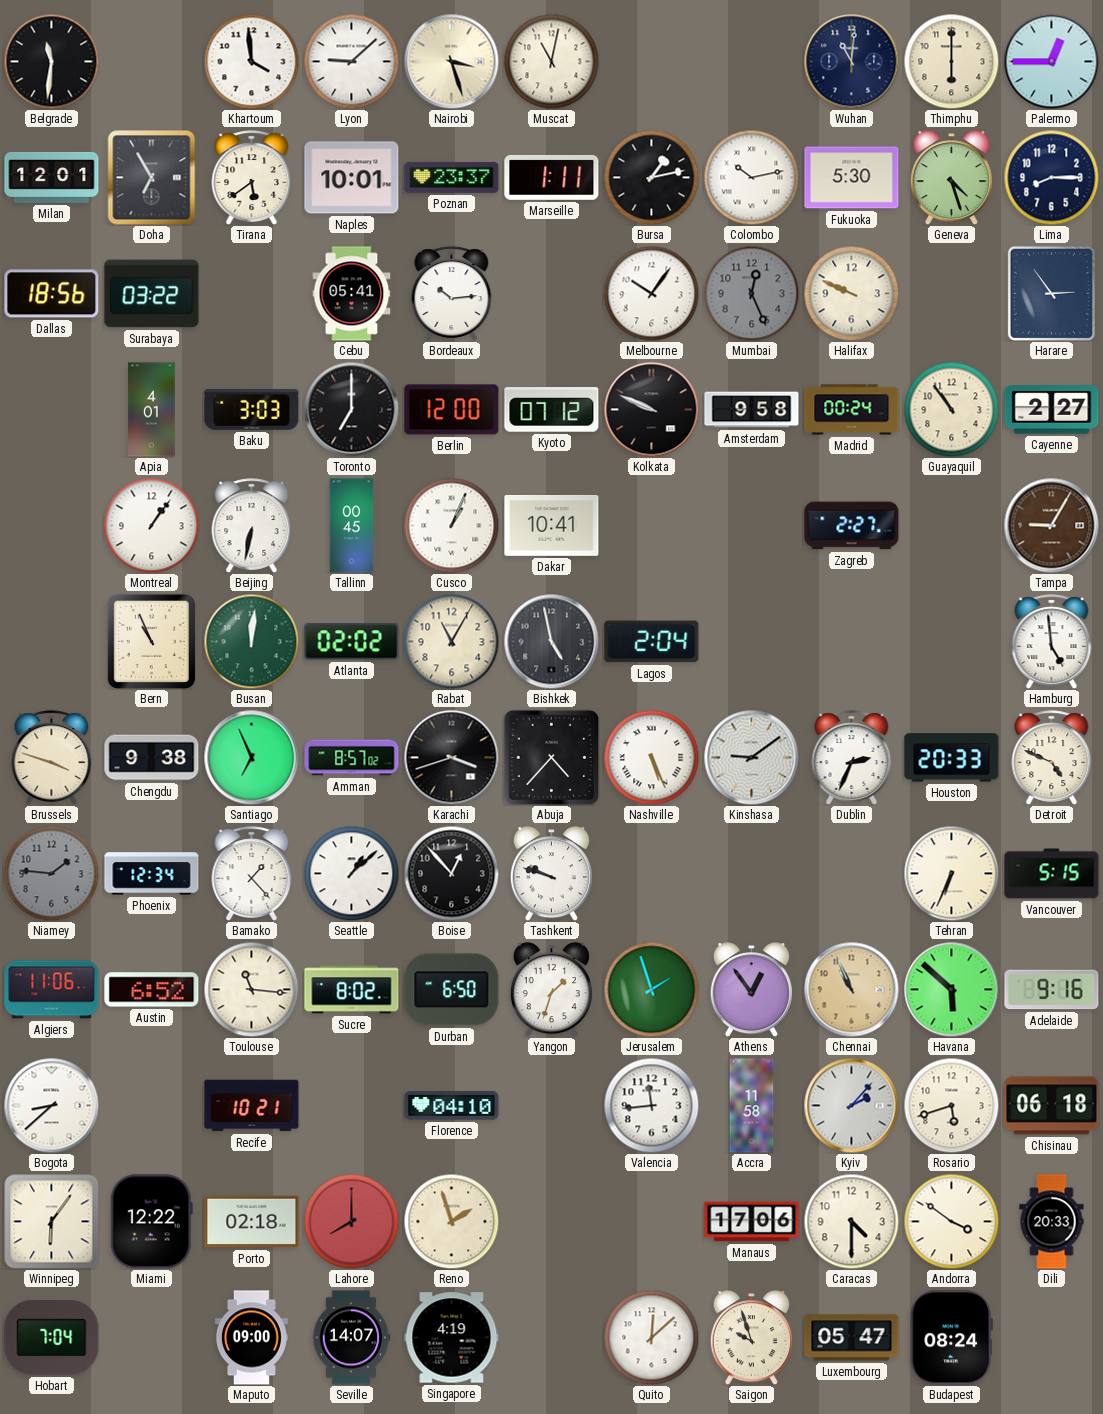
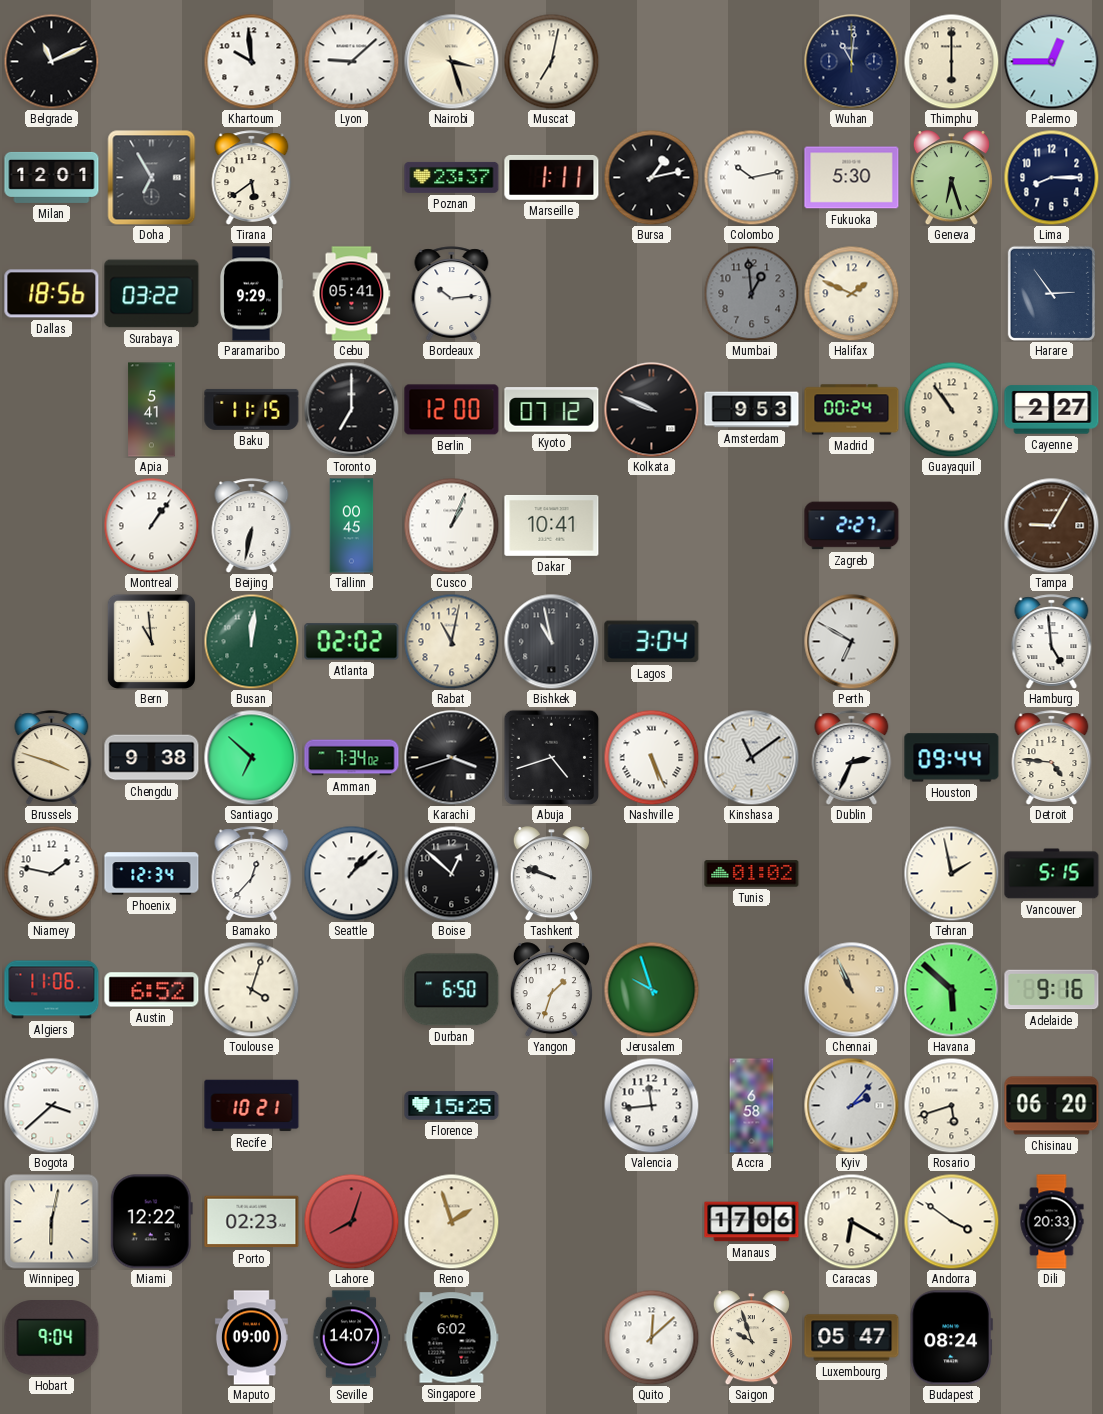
Belgrade: 11:31 -> 11:11 (51, 61)
Khartoum: 3:59 -> 9:59 (251, 61)
Muscat: 11:02 -> 7:02 (551, 61)
Naples: 10:01 -> none (352, 178)
Geneva: 4:27 -> 6:27 (951, 178)
Paramaribo: none -> 9:29 (251, 294)
Melbourne: 10:06 -> none (651, 293)
Mumbai: 12:26 -> 12:59 (751, 293)
Halifax: 9:49 -> 1:49 (851, 293)
Apia: 4:01 -> 5:41 (152, 410)
Baku: 3:03 -> 11:15 (252, 409)
Amsterdam: 9:58 -> 9:53 (752, 410)
Bern: 10:56 -> 10:59 (151, 641)
Rabat: 11:05 -> 11:02 (451, 641)
Bishkek: 4:58 -> 10:58 (551, 641)
Lagos: 2:04 -> 3:04 (652, 642)
Perth: none -> 6:50 (851, 641)
Santiago: 6:56 -> 6:52 (251, 757)
Amman: 8:57 -> 7:34 (352, 758)
Abuja: 4:37 -> 4:42 (551, 757)
Kinshasa: 9:09 -> 11:09 (751, 757)
Houston: 20:33 -> 09:44 (952, 758)
Detroit: 4:49 -> 4:46 (1052, 758)
Niamey: 1:46 -> 1:47 (51, 873)
Niamey dial: grey -> white (51, 873)
Bamako: 1:23 -> 12:37 (252, 874)
Boise: 12:53 -> 12:52 (451, 873)
Tunis: none -> 01:02 (752, 874)
Tehran: 6:34 -> 1:58 (951, 873)
Toulouse: 11:16 -> 4:03 (251, 989)
Sucre: 8:02 -> none (352, 990)
Jerusalem: 1:57 -> 9:57 (651, 989)
Athens: 12:54 -> none (751, 990)
Bogota: 8:38 -> 3:38 (51, 1105)
Florence: 04:10 -> 15:25 (452, 1106)
Accra: 11:58 -> 6:58 (752, 1106)
Chisinau: 06:18 -> 06:20 (1052, 1106)
Winnipeg: 6:06 -> 6:02 (52, 1222)
Porto: 02:18 -> 02:23 (252, 1222)
Lahore: 8:00 -> 8:03 (351, 1221)
Caracas: 4:30 -> 6:20 (851, 1221)
Hobart: 7:04 -> 9:04 (52, 1338)
Singapore: 4:19 -> 6:02 (452, 1338)
